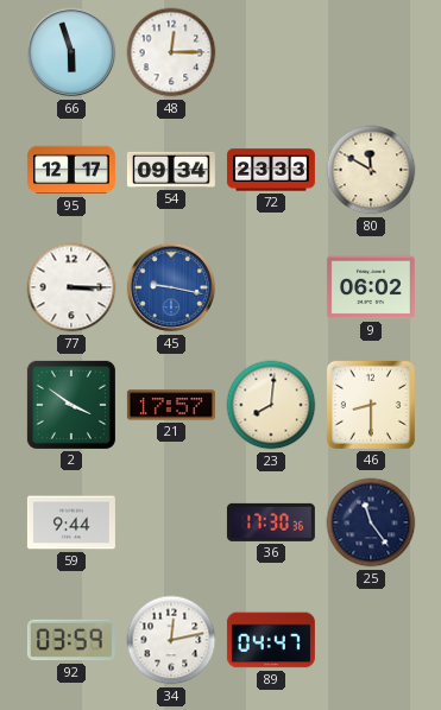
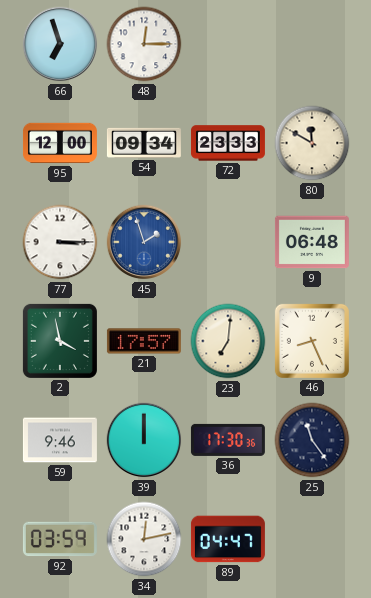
66: 5:57 -> 6:57 (60, 44)
95: 12:17 -> 12:00 (60, 143)
45: 9:17 -> 1:57 (144, 242)
9: 06:02 -> 06:48 (312, 242)
2: 3:51 -> 3:58 (60, 341)
23: 8:01 -> 7:01 (228, 341)
46: 8:30 -> 8:26 (312, 341)
59: 9:44 -> 9:46 (60, 440)
39: none -> 12:00 (144, 440)
